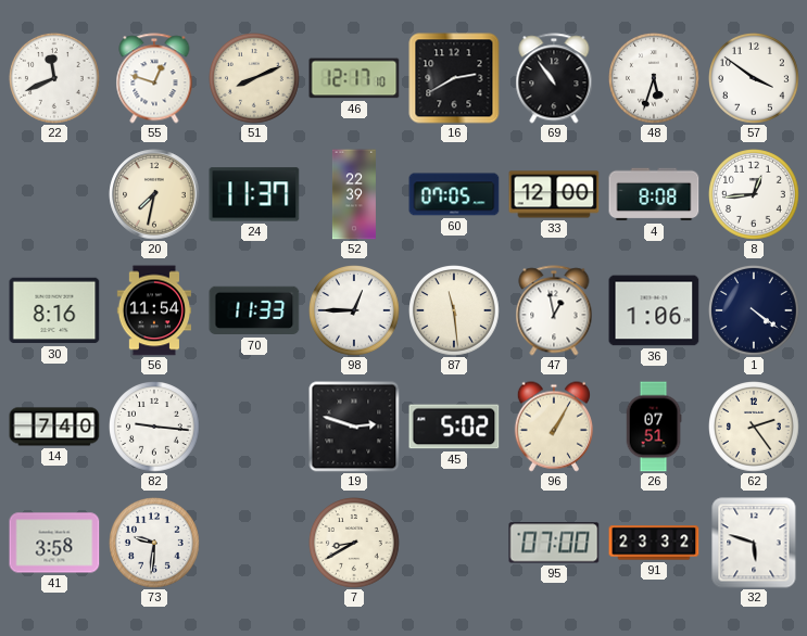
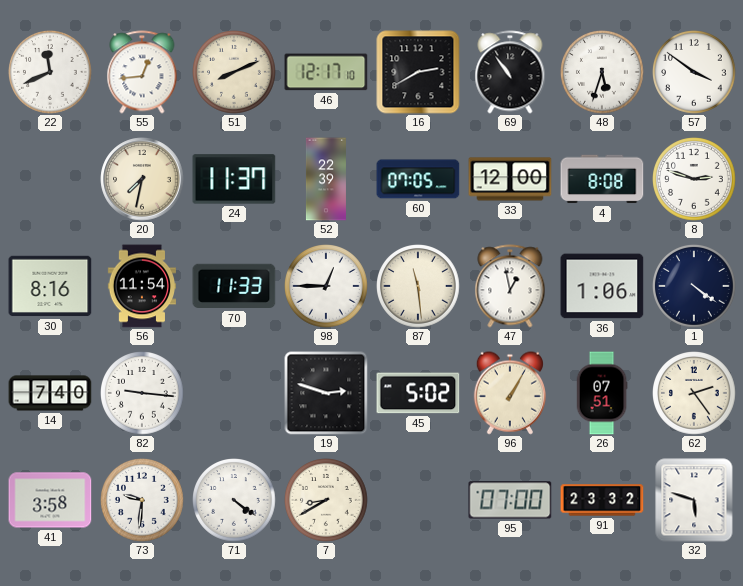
55: 12:48 -> 12:44 (142, 72)
8: 12:44 -> 2:48 (695, 180)
71: none -> 4:21 (235, 501)
